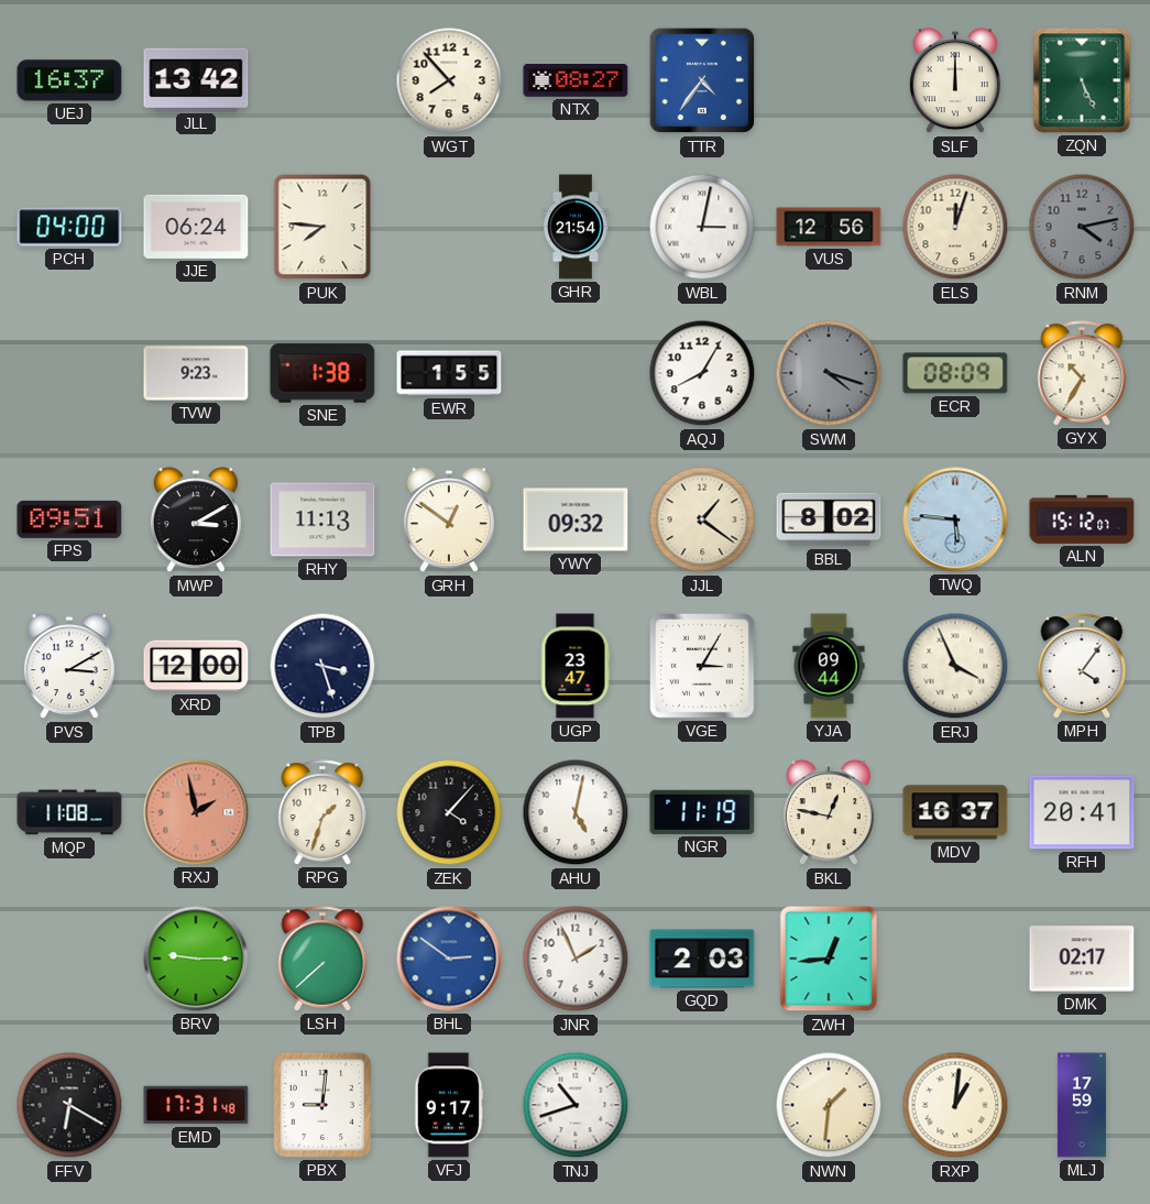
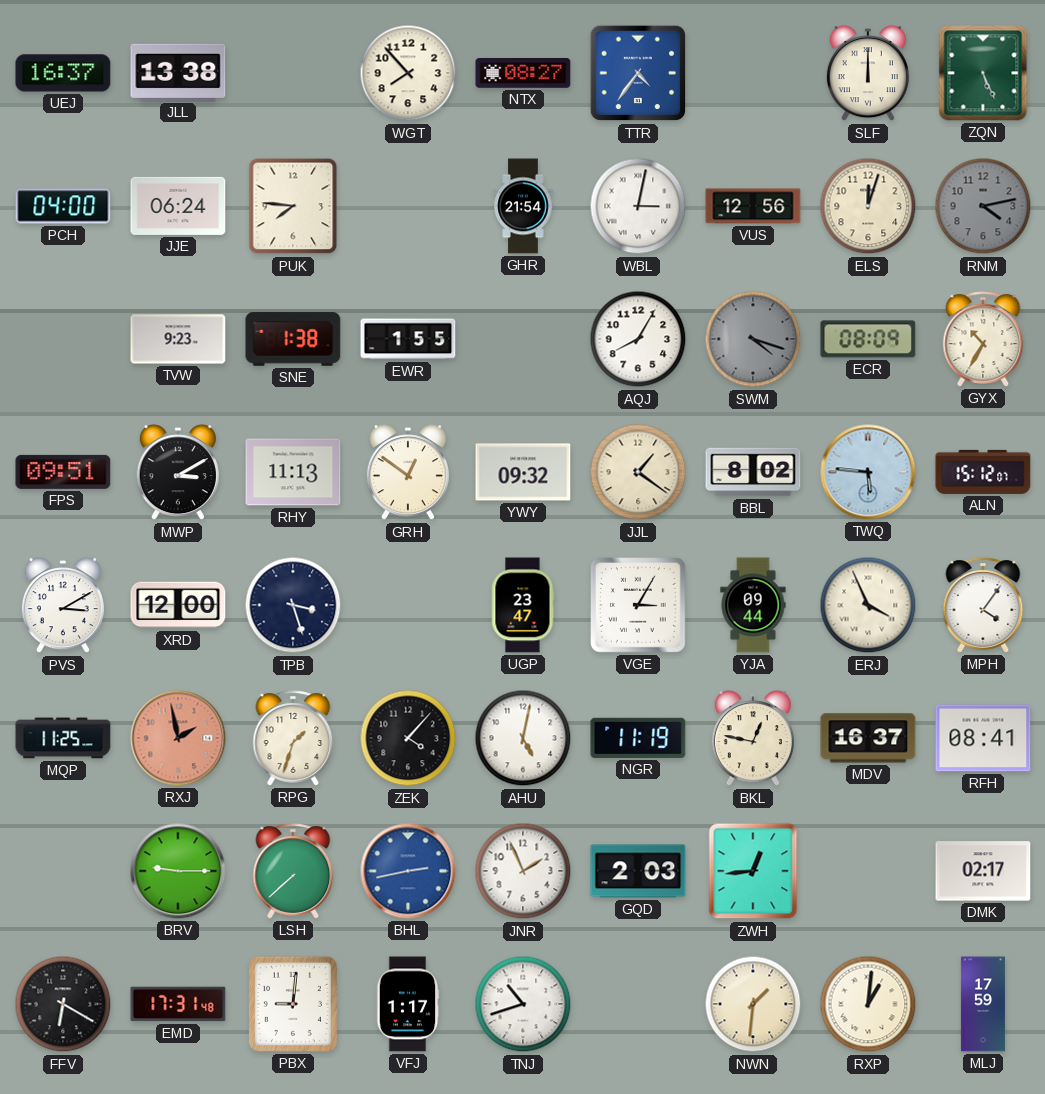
JLL: 13:42 -> 13:38 (178, 72)
MQP: 11:08 -> 11:25 (63, 738)
RFH: 20:41 -> 08:41 (983, 738)
BHL: 2:51 -> 2:43 (408, 871)
VFJ: 9:17 -> 1:17 (408, 1004)
